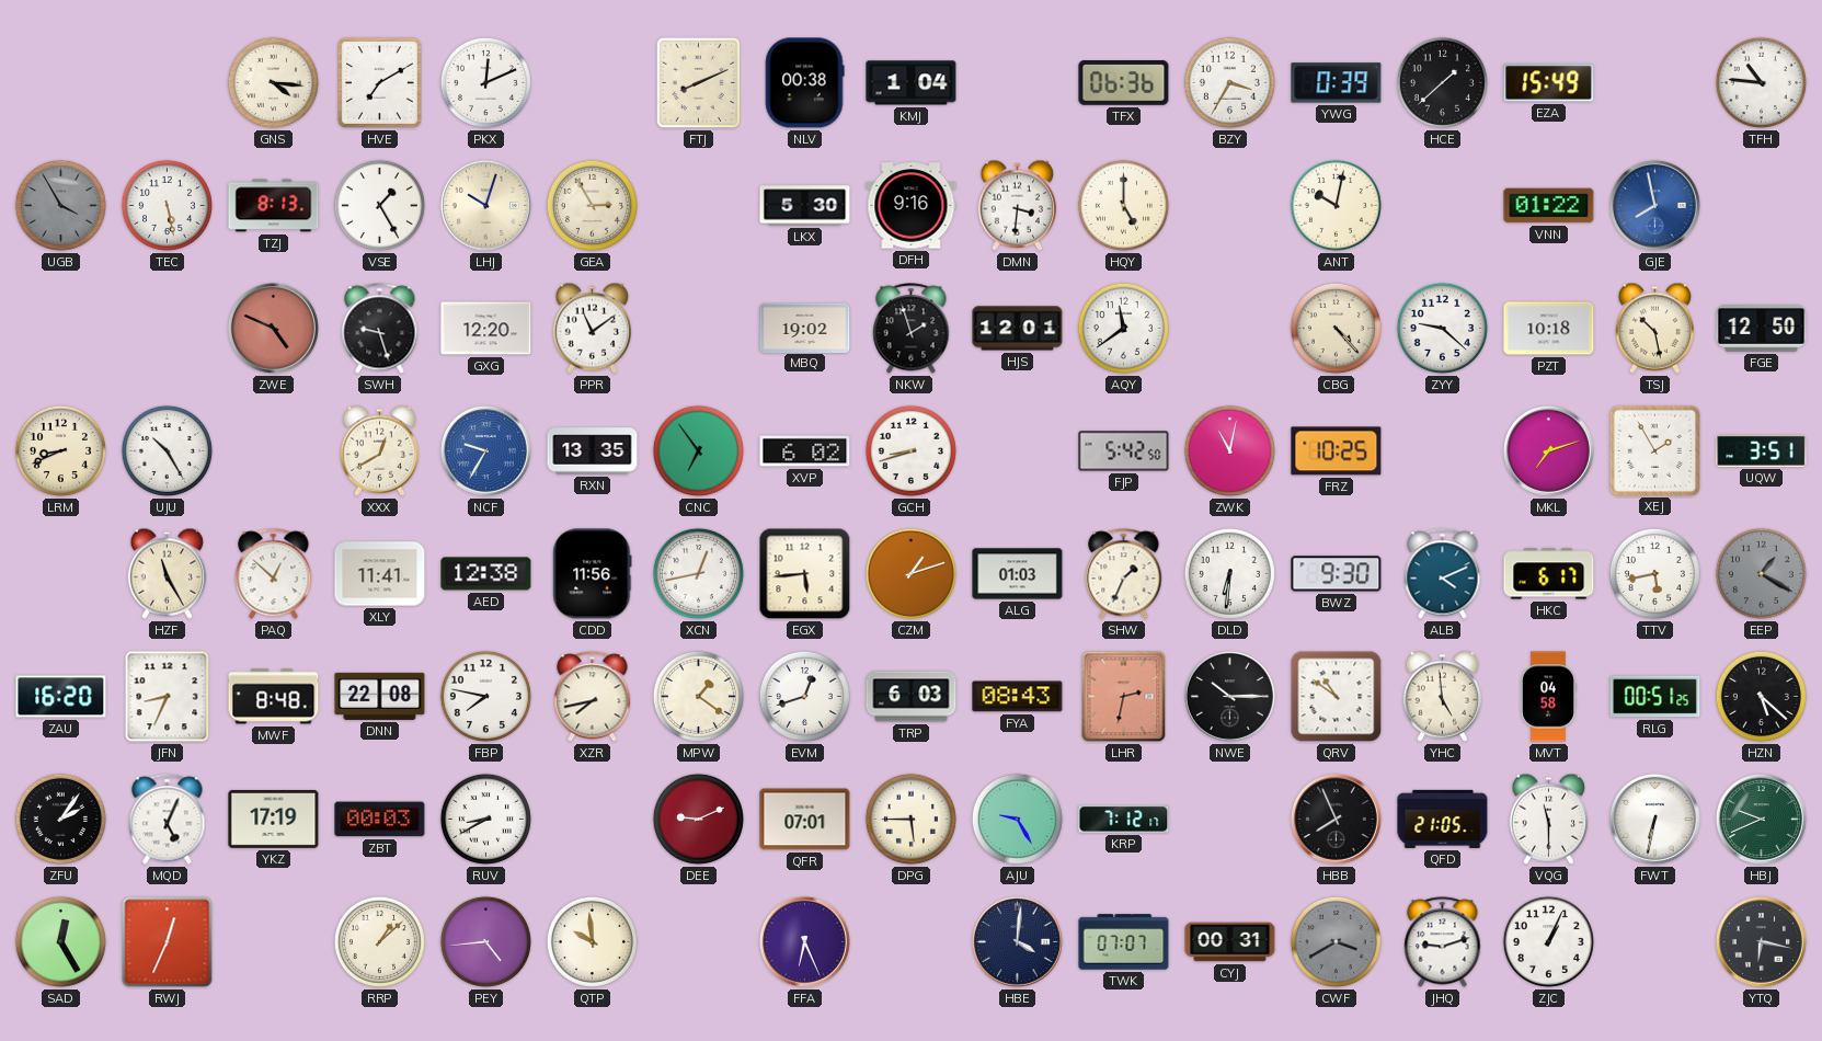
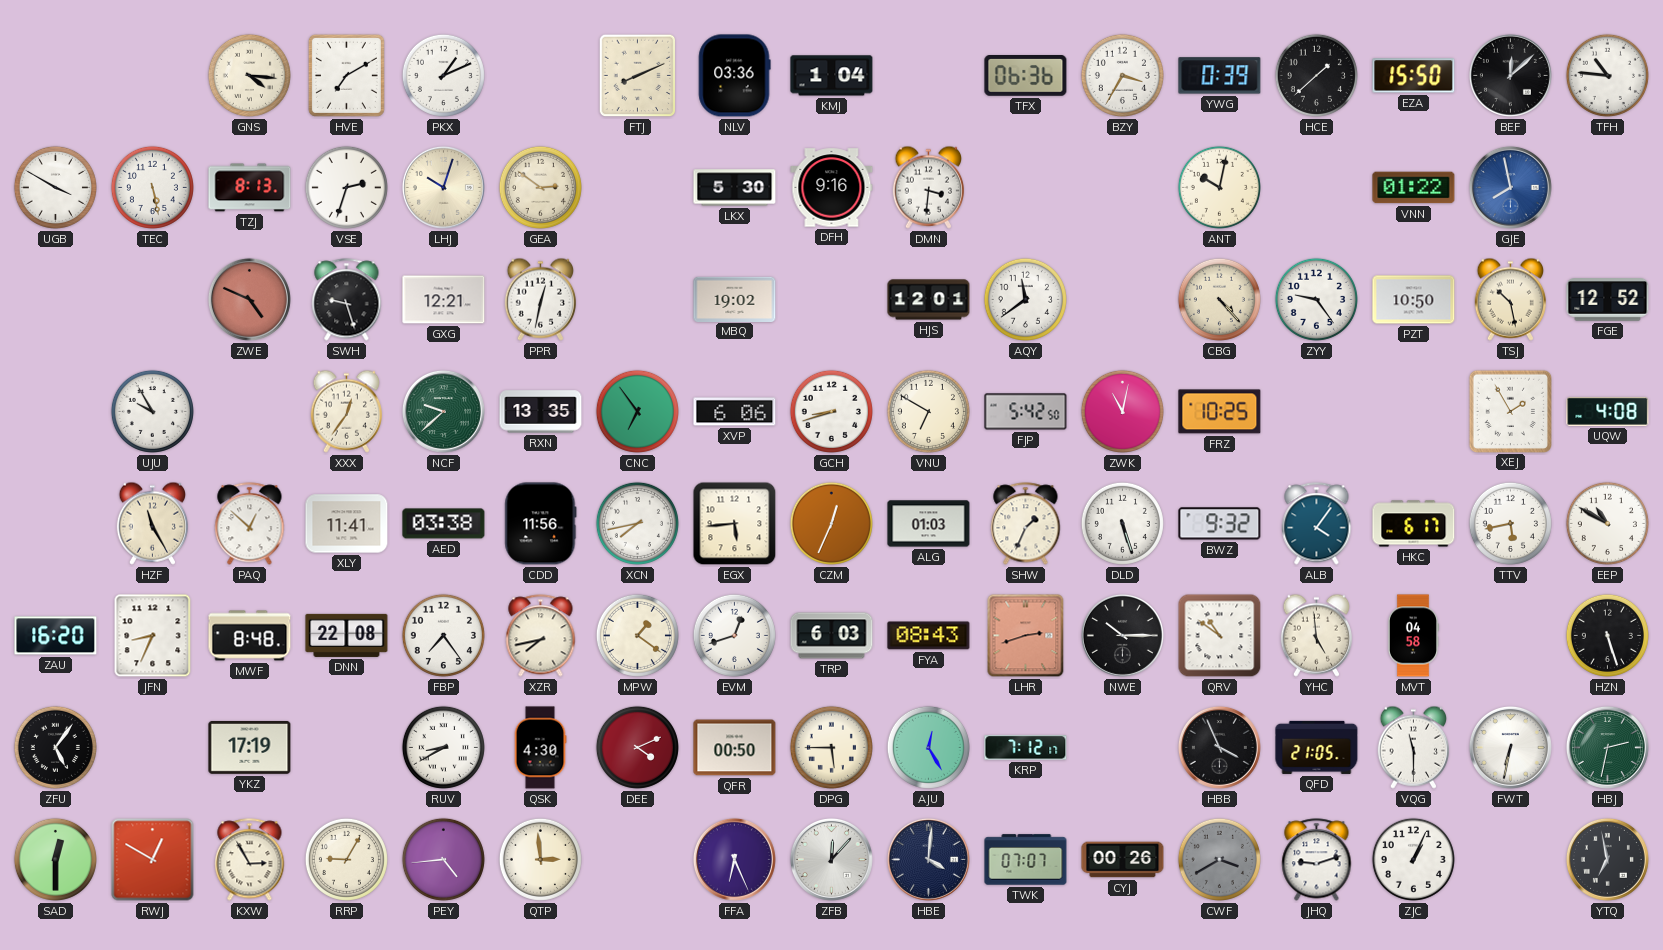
PKX: 12:11 -> 1:11 (443, 75)
NLV: 00:38 -> 03:36 (734, 76)
EZA: 15:49 -> 15:50 (1414, 76)
BEF: none -> 12:08 (1510, 75)
UGB: 3:55 -> 3:50 (55, 187)
UGB dial: grey -> white (55, 187)
VSE: 1:25 -> 2:33 (346, 187)
GEA: 2:55 -> 2:51 (540, 187)
HQY: 5:00 -> none (1123, 205)
GXG: 12:20 -> 12:21 (444, 300)
PPR: 11:09 -> 12:32 (540, 299)
NKW: 1:57 -> none (912, 329)
ZYY: 9:22 -> 9:24 (1316, 299)
PZT: 10:18 -> 10:50 (1414, 300)
FGE: 12:50 -> 12:52 (1608, 300)
LRM: 8:41 -> none (60, 450)
UJU: 10:25 -> 9:55 (152, 411)
XXX: 12:40 -> 12:36 (346, 411)
NCF: 9:35 -> 9:38 (443, 411)
NCF dial: blue -> green (443, 411)
XVP: 6:02 -> 6:06 (735, 412)
VNU: none -> 6:50 (928, 411)
MKL: 7:12 -> none (1548, 450)
UQW: 3:51 -> 4:08 (1608, 411)
AED: 12:38 -> 03:38 (444, 524)
XCN: 12:43 -> 7:43 (637, 523)
CZM: 1:12 -> 12:34 (831, 523)
DLD: 6:31 -> 5:27 (1122, 523)
BWZ: 9:30 -> 9:32 (1220, 524)
ALB: 4:11 -> 4:06 (1317, 524)
EEP: 1:20 -> 10:50 (1607, 523)
EEP dial: grey -> white (1607, 523)
FBP: 7:47 -> 7:24 (443, 635)
LHR: 2:32 -> 2:42 (1026, 636)
RLG: 00:51 -> none (1655, 697)
HZN: 5:22 -> 5:27 (1607, 635)
ZFU: 2:06 -> 5:06 (55, 747)
MQD: 5:04 -> none (168, 820)
ZBT: 00:03 -> none (380, 820)
QSK: none -> 4:30 (540, 748)
DEE: 9:11 -> 4:11 (637, 747)
QFR: 07:01 -> 00:50 (735, 748)
AJU: 9:25 -> 12:25 (928, 747)
HBB: 7:56 -> 3:56 (1219, 747)
HBJ: 9:41 -> 2:32 (1607, 747)
SAD: 12:25 -> 12:30 (55, 859)
RWJ: 12:34 -> 12:50 (153, 860)
KXW: none -> 2:55 (250, 860)
RRP: 1:08 -> 9:05 (346, 859)
QTP: 9:59 -> 2:59 (540, 859)
ZFB: none -> 12:07 (831, 859)
CYJ: 00:31 -> 00:26 (1123, 860)
YTQ: 6:17 -> 6:58 (1607, 859)
